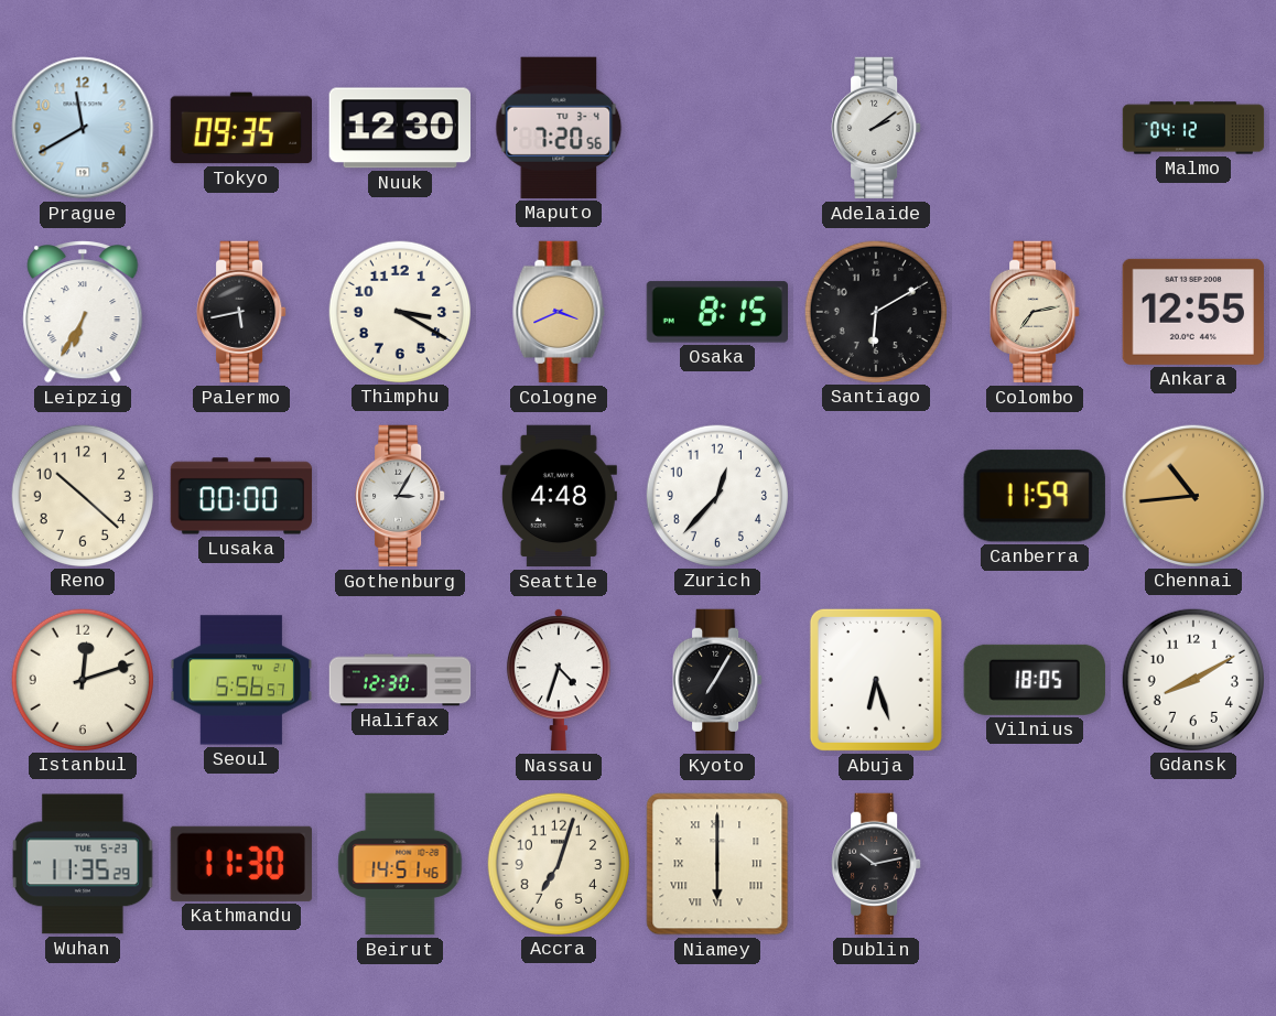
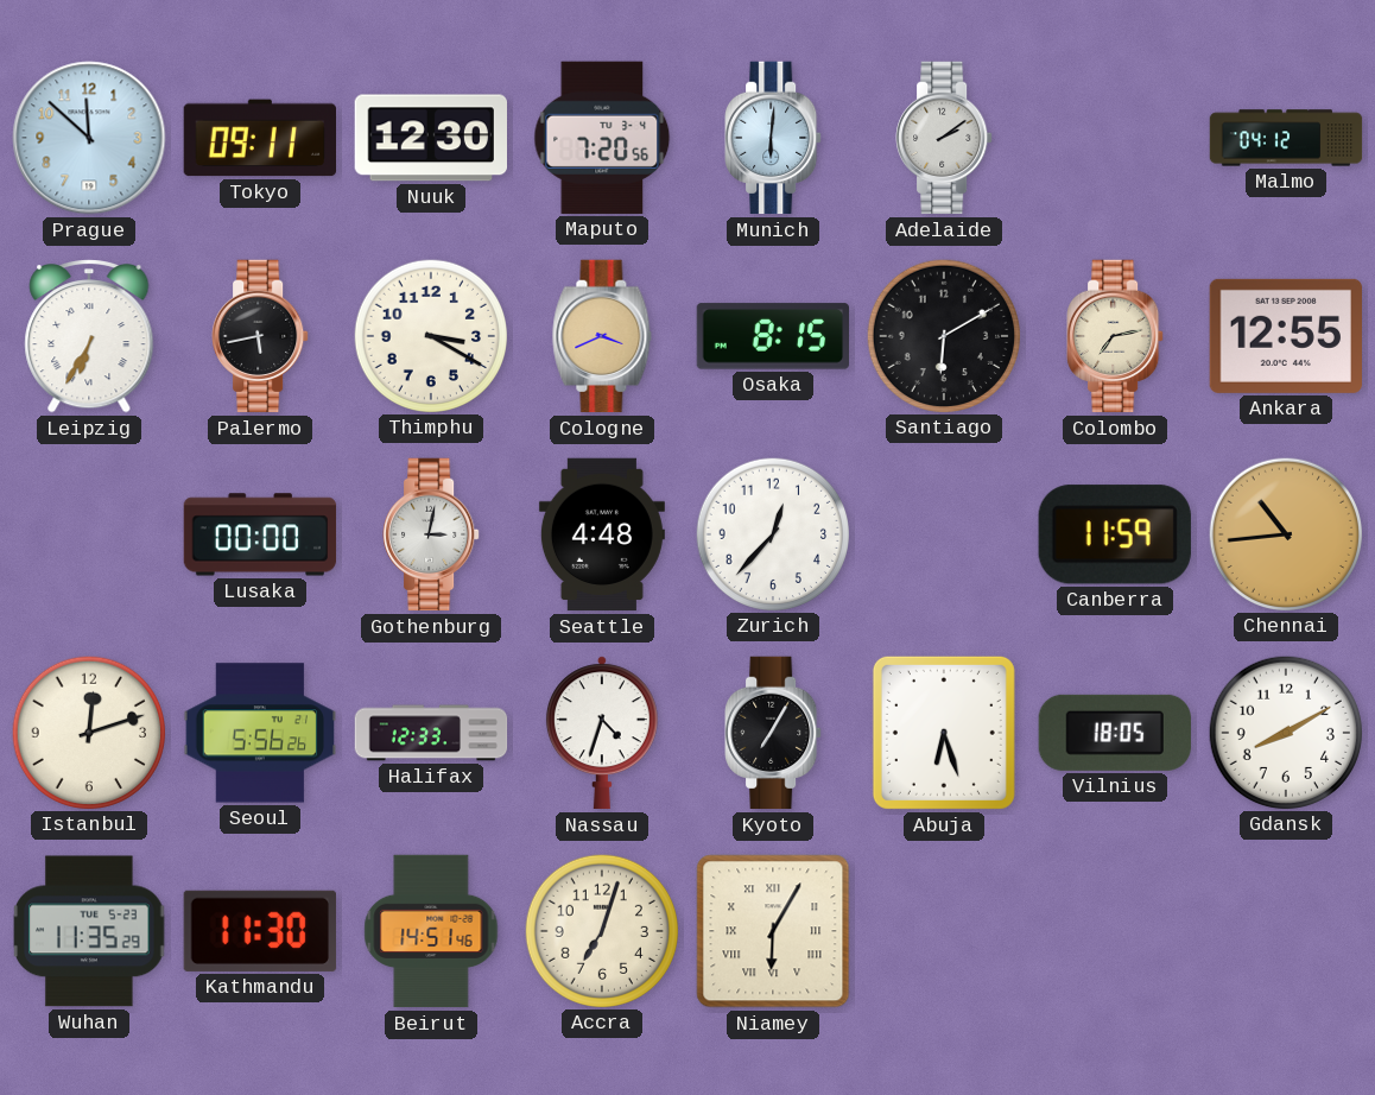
Prague: 11:40 -> 11:52 (89, 138)
Tokyo: 09:35 -> 09:11 (259, 138)
Munich: none -> 6:01 (773, 138)
Reno: 10:22 -> none (82, 495)
Gothenburg: 3:05 -> 3:02 (431, 534)
Seoul: 5:56:57 -> 5:56:26 (260, 733)
Halifax: 12:30 -> 12:33 (431, 733)
Niamey: 6:00 -> 6:05 (773, 931)
Dublin: 10:13 -> none (876, 864)
